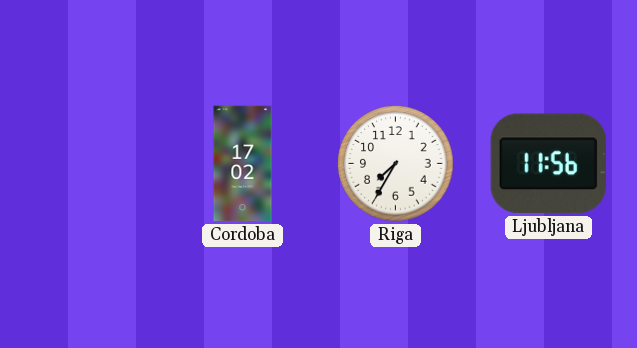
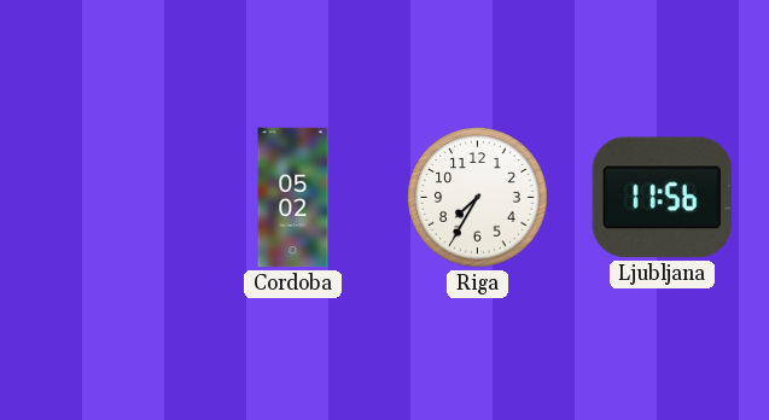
Cordoba: 17:02 -> 05:02 (293, 198)
